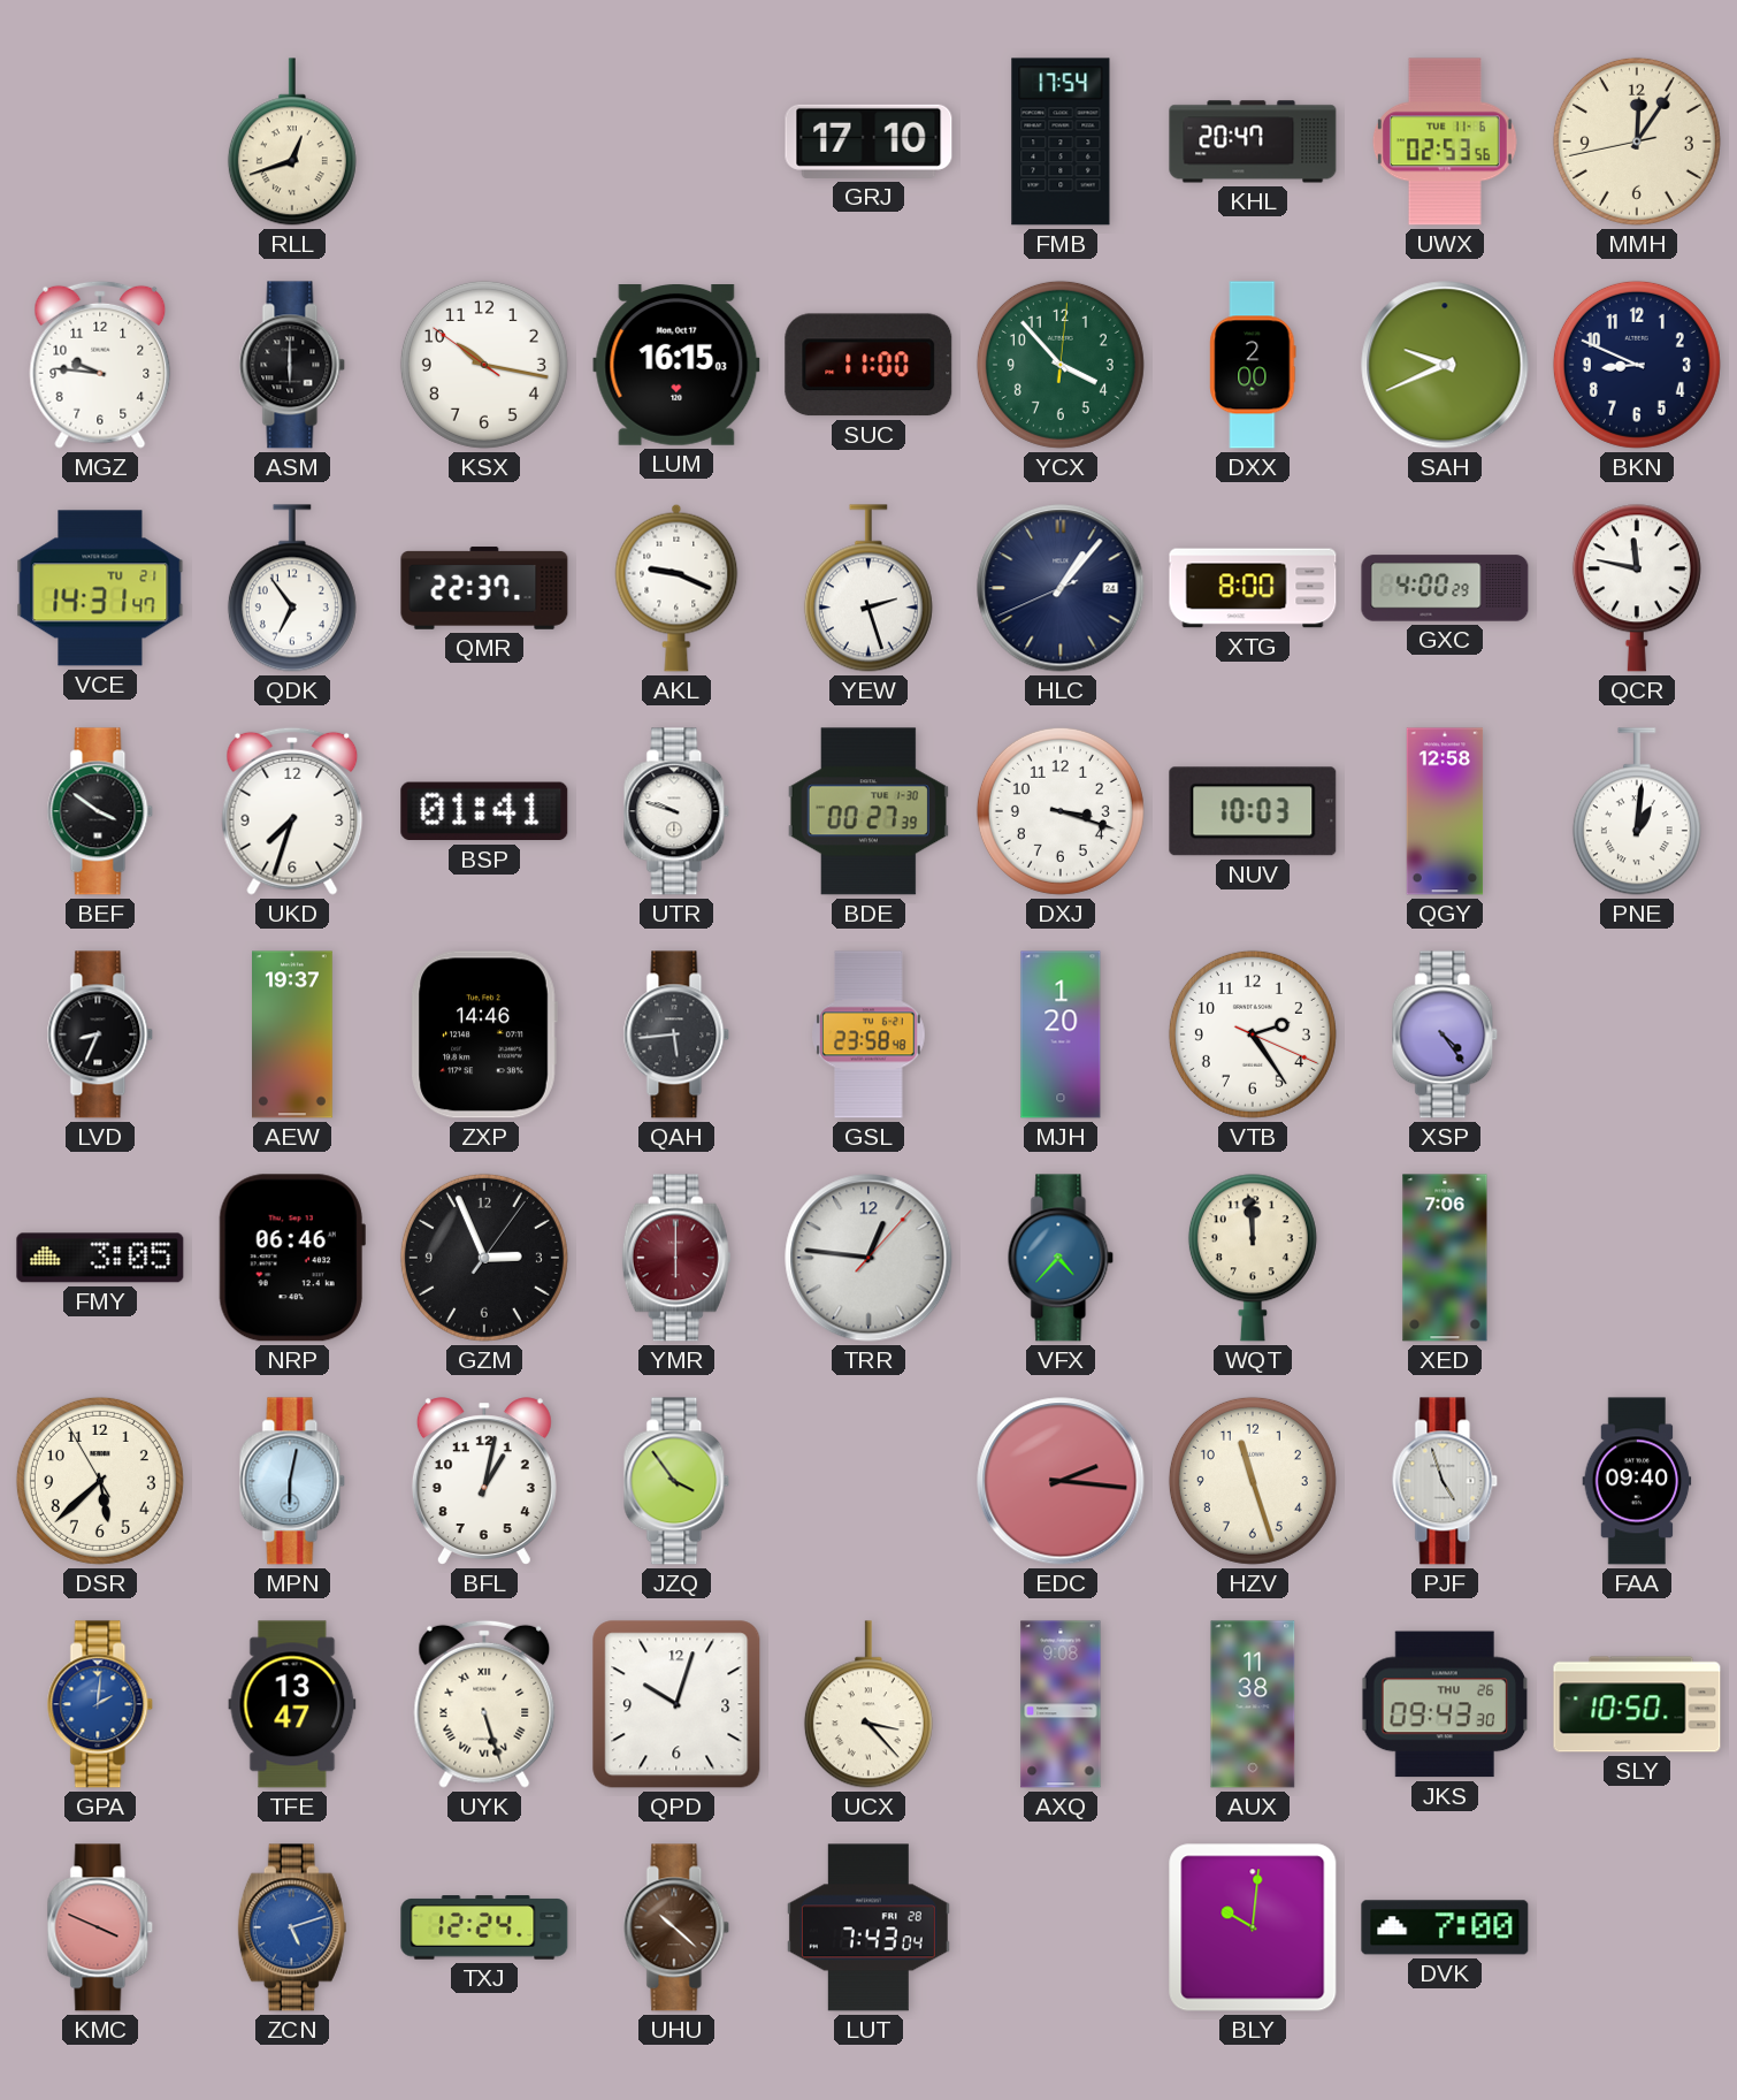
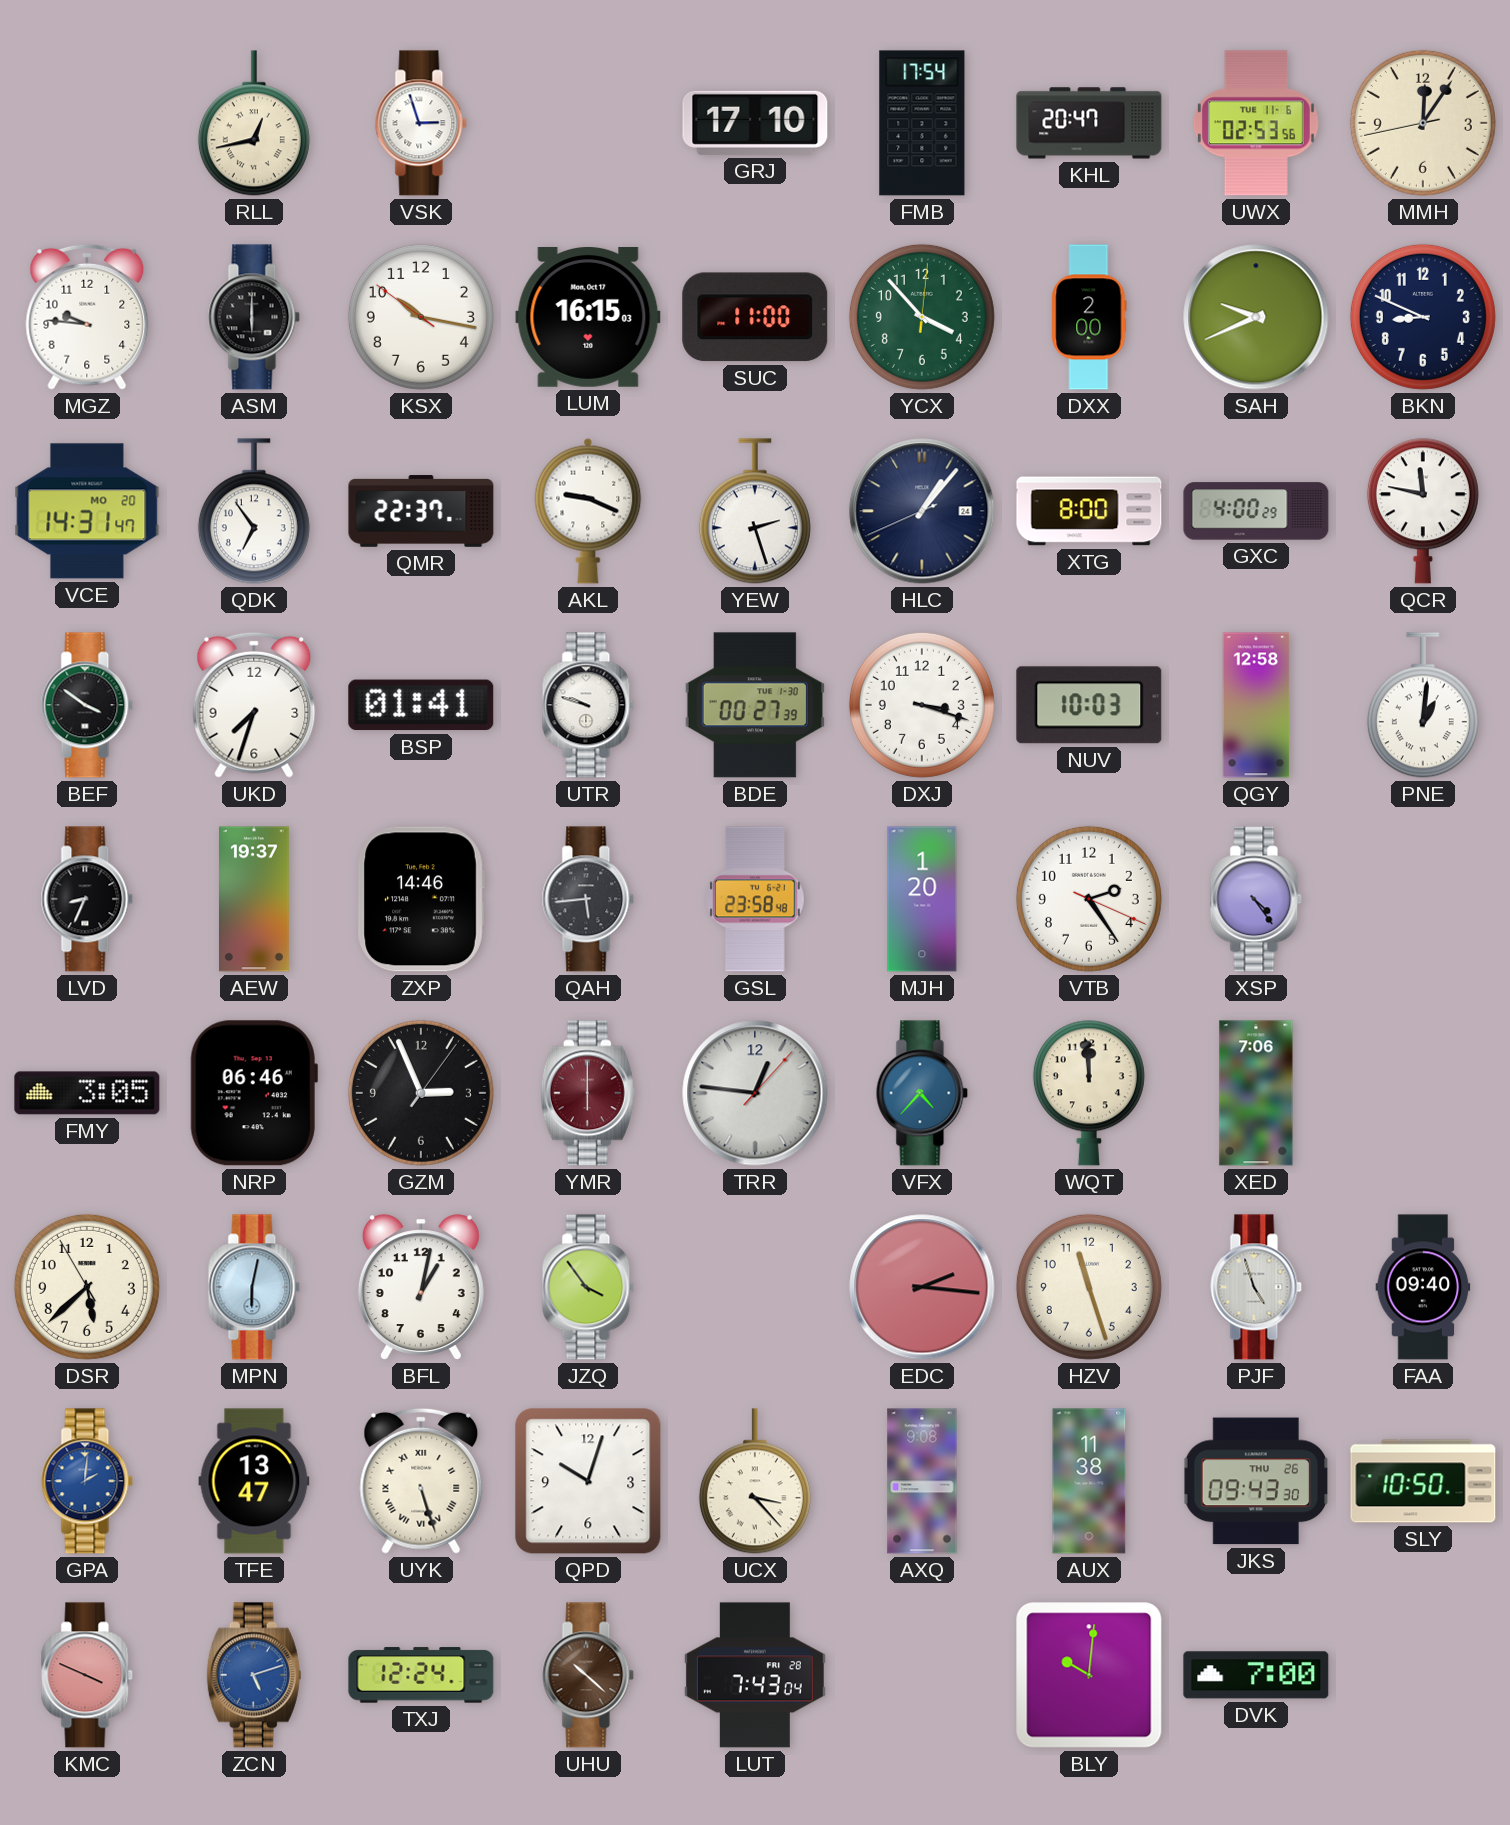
RLL: 12:42 -> 12:43 (254, 123)
VSK: none -> 2:57 (421, 123)
VCE date: TU 21 -> MO 20 (87, 511)
